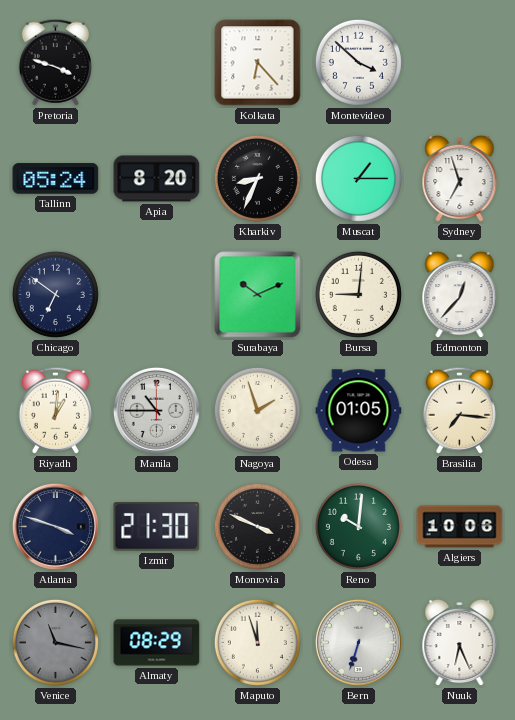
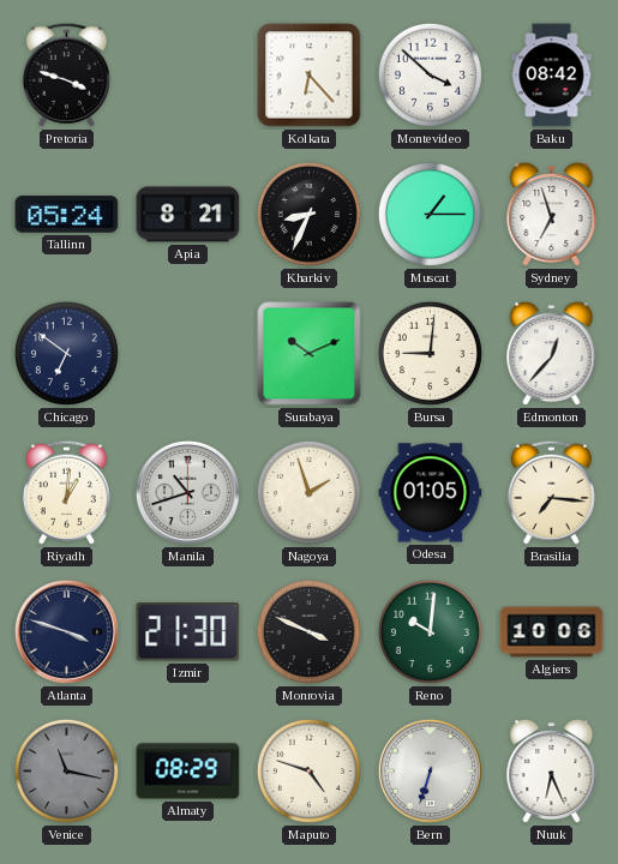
Baku: none -> 08:42 (552, 76)
Apia: 8:20 -> 8:21 (188, 215)
Manila: 10:45 -> 10:42 (187, 492)
Maputo: 11:57 -> 4:48 (308, 770)
